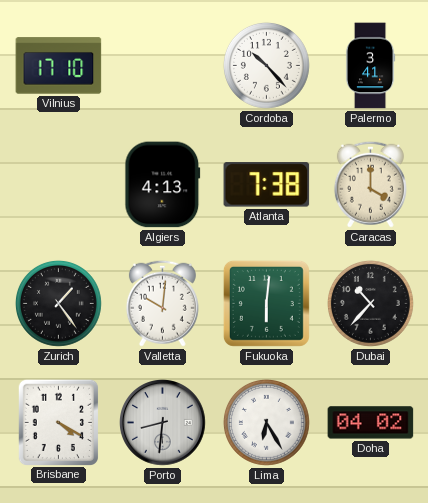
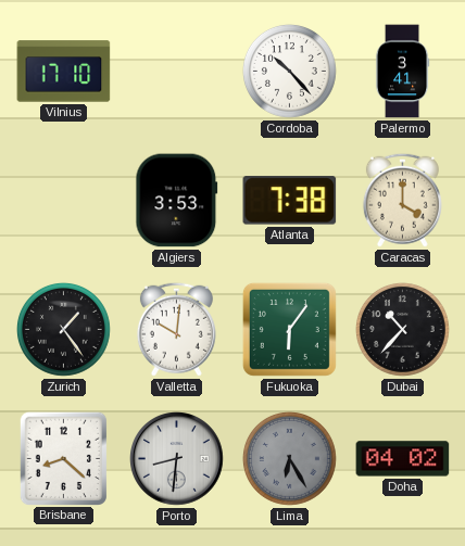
Algiers: 4:13 -> 3:53 (177, 201)
Fukuoka: 6:01 -> 6:06 (289, 329)
Brisbane: 4:20 -> 8:22 (63, 458)
Lima dial: white -> grey (289, 458)
